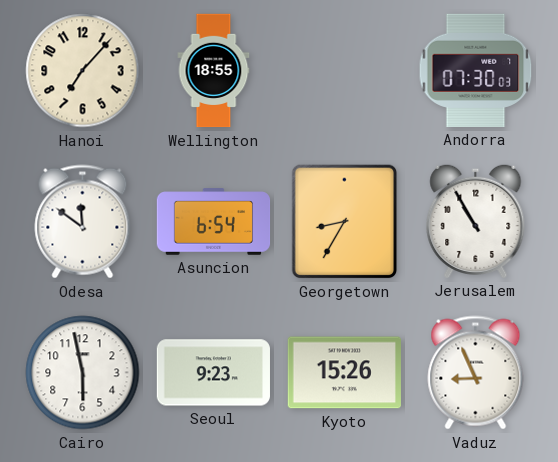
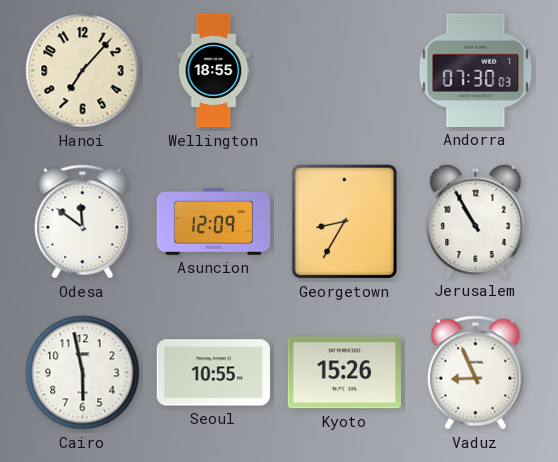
Asuncion: 6:54 -> 12:09 (214, 222)
Seoul: 9:23 -> 10:55 (213, 373)
